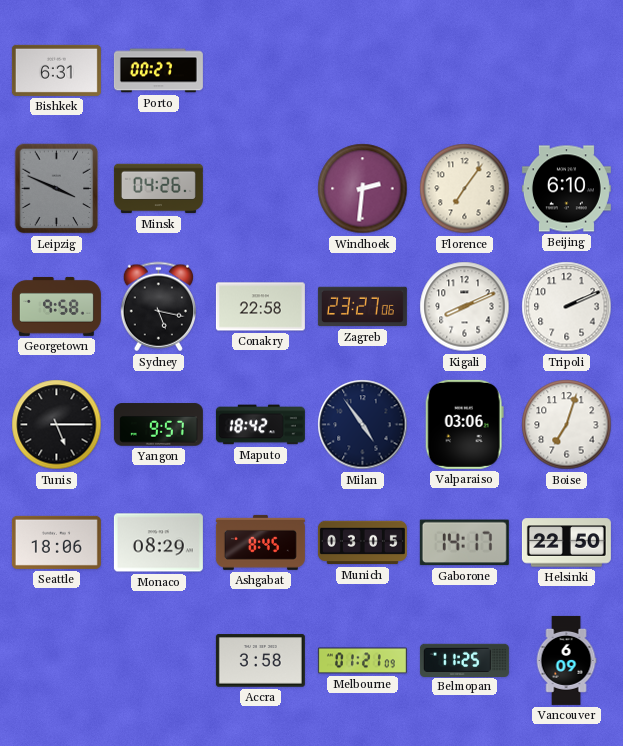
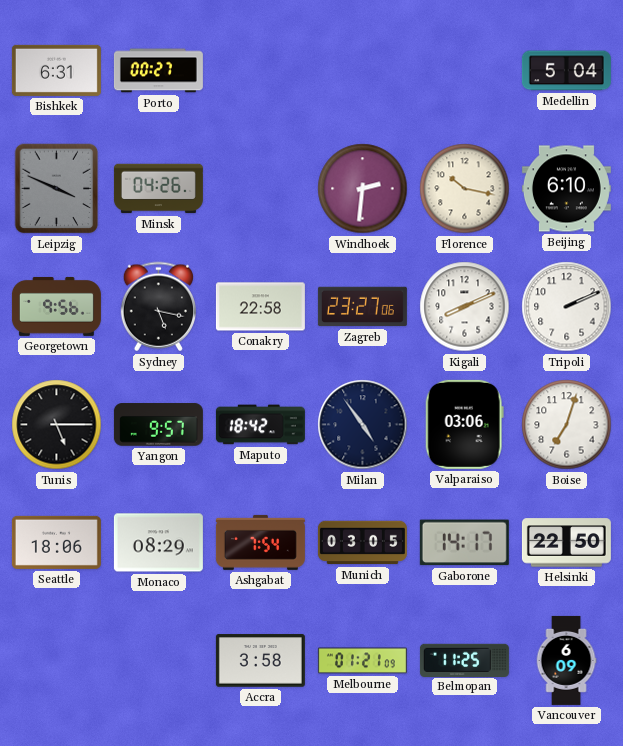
Medellin: none -> 5:04 (566, 71)
Florence: 7:06 -> 10:17 (465, 189)
Georgetown: 9:58 -> 9:56 (56, 306)
Ashgabat: 8:45 -> 7:54 (260, 542)
